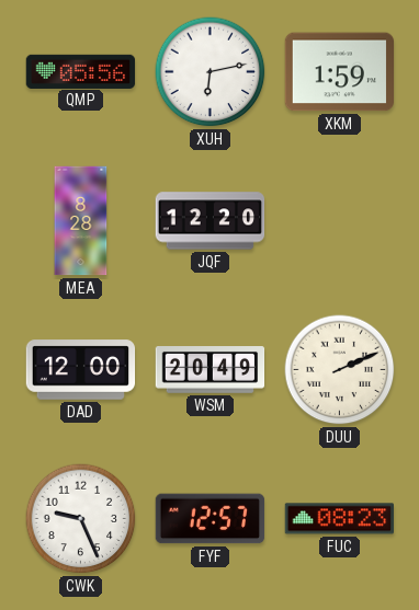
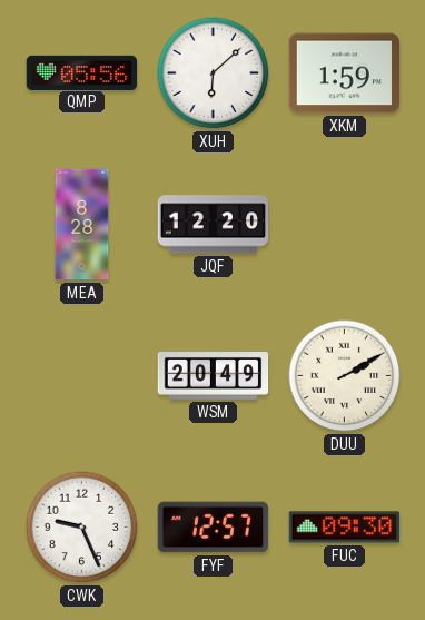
XUH: 6:13 -> 6:08 (214, 73)
DAD: 12:00 -> none (81, 370)
DUU: 2:11 -> 2:10 (345, 376)
FUC: 08:23 -> 09:30 (344, 528)
